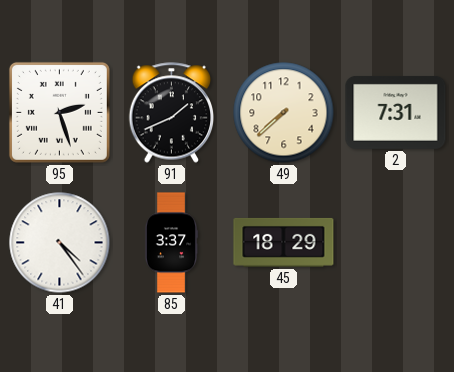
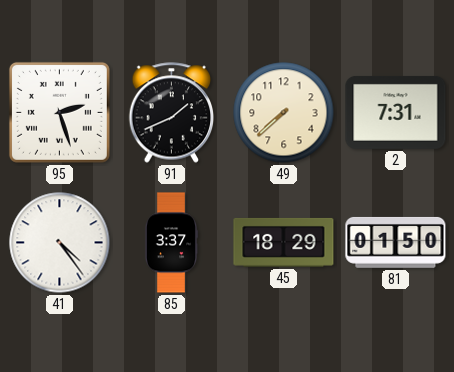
81: none -> 01:50 (396, 242)
